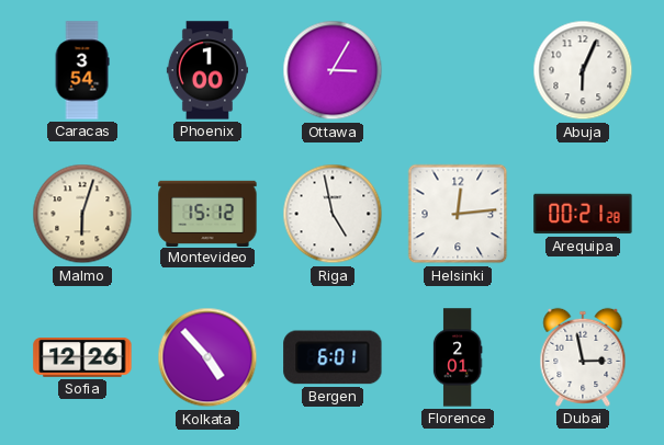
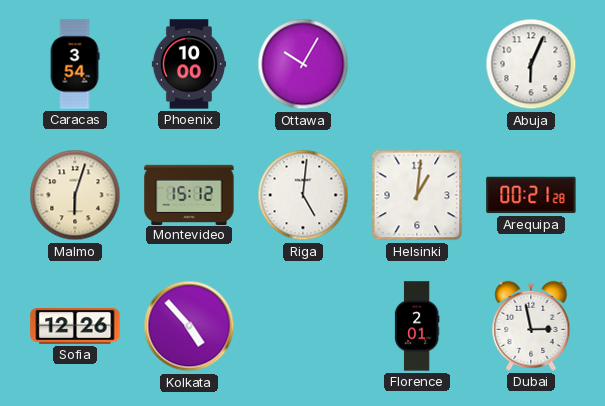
Phoenix: 1:00 -> 10:00 (189, 64)
Ottawa: 3:05 -> 10:05 (303, 64)
Riga: 4:58 -> 5:01 (303, 195)
Helsinki: 12:14 -> 1:01 (417, 195)
Bergen: 6:01 -> none (333, 357)
